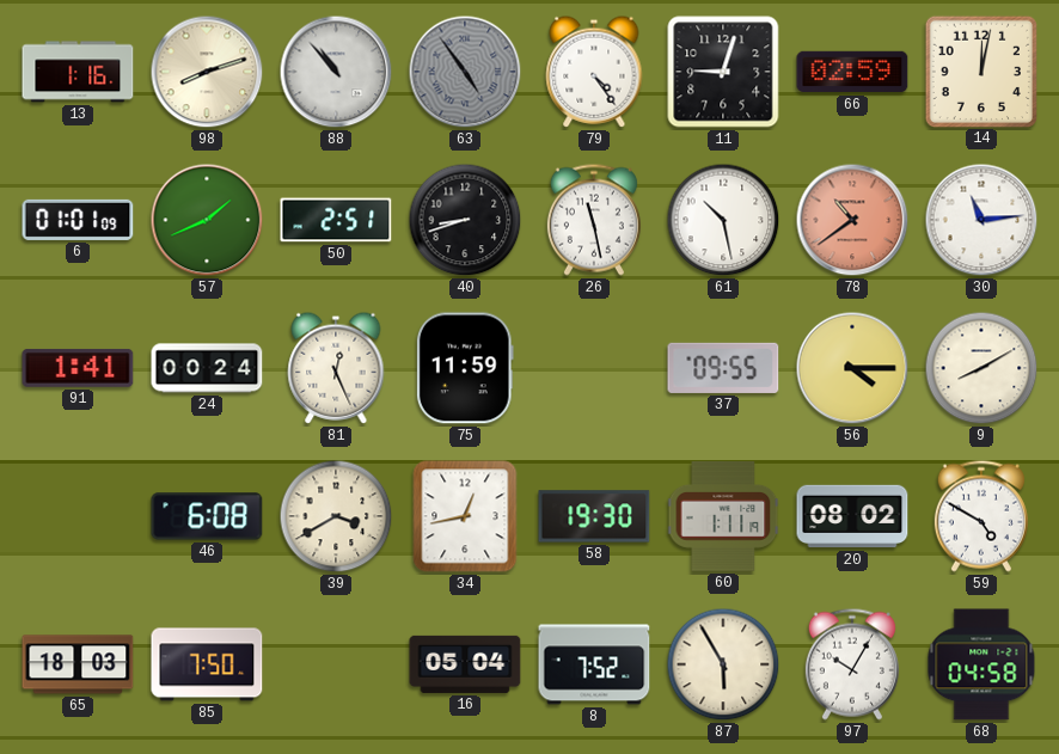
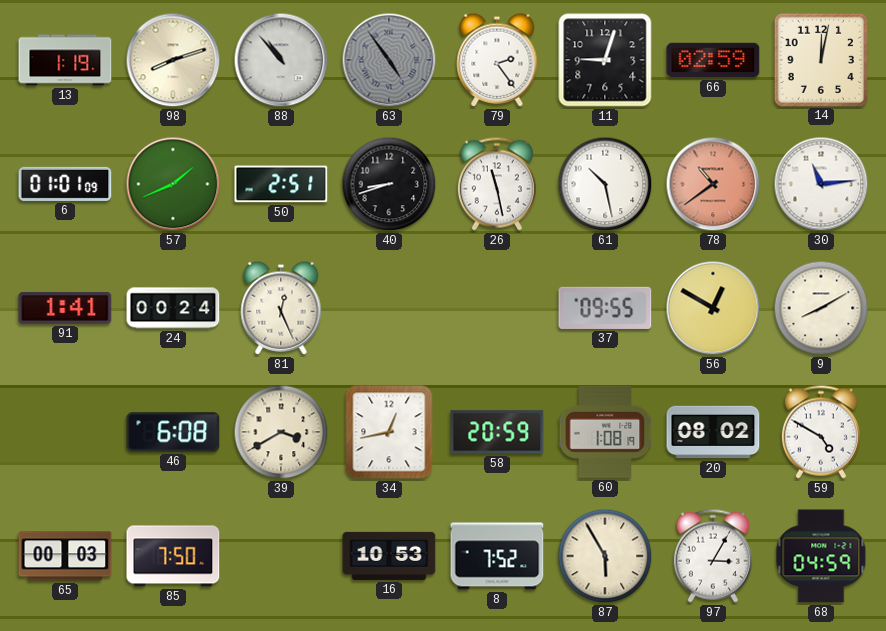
13: 1:16 -> 1:19 (65, 60)
79: 4:24 -> 2:24 (497, 60)
75: 11:59 -> none (465, 368)
56: 4:15 -> 12:50 (713, 308)
58: 19:30 -> 20:59 (497, 432)
60: 1:11 -> 1:08 (605, 432)
65: 18:03 -> 00:03 (65, 556)
16: 05:04 -> 10:53 (389, 556)
97: 10:05 -> 3:05 (713, 556)
68: 04:58 -> 04:59 (821, 556)
